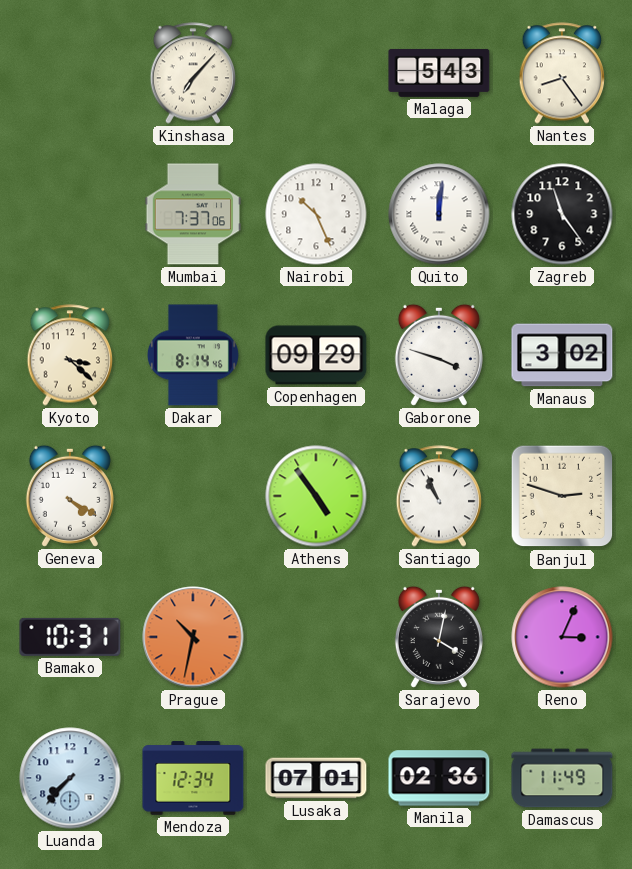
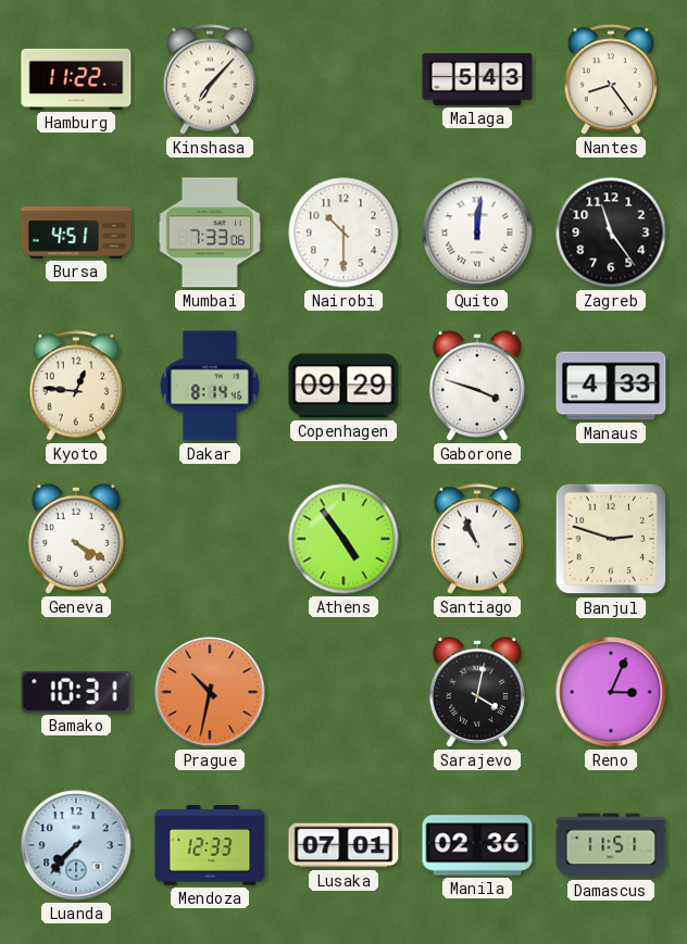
Hamburg: none -> 11:22 (76, 79)
Bursa: none -> 4:51 (76, 234)
Mumbai: 7:37 -> 7:33 (210, 232)
Nairobi: 10:26 -> 10:30 (343, 232)
Kyoto: 3:22 -> 12:46 (76, 386)
Manaus: 3:02 -> 4:33 (611, 386)
Mendoza: 12:34 -> 12:33 (210, 845)
Damascus: 11:49 -> 11:51 (611, 845)
